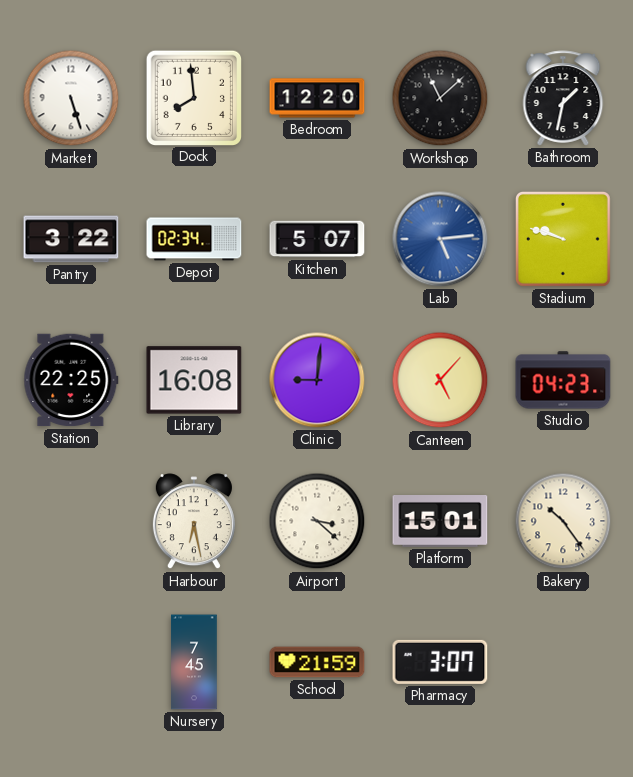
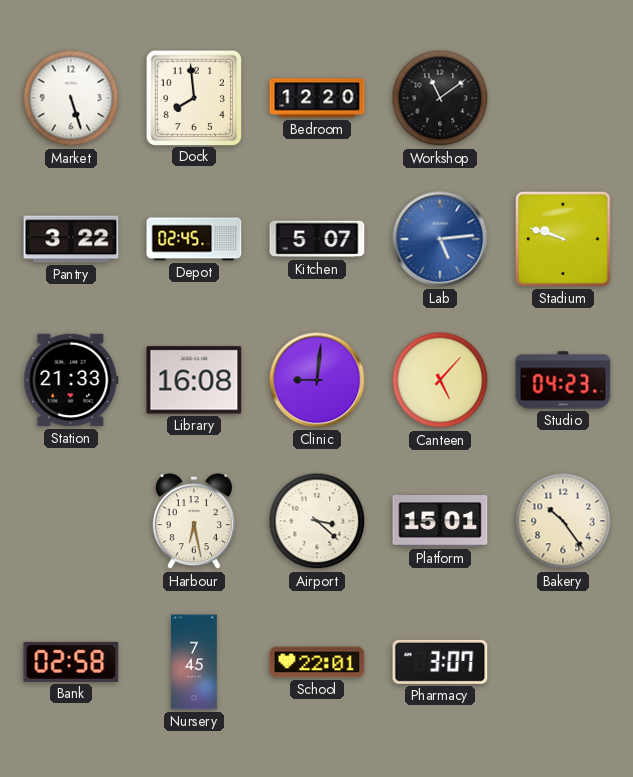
Workshop: 11:08 -> 11:09 (440, 98)
Bathroom: 1:32 -> none (563, 98)
Depot: 02:34 -> 02:45 (194, 239)
Station: 22:25 -> 21:33 (71, 380)
Bank: none -> 02:58 (71, 662)
School: 21:59 -> 22:01 (317, 662)
